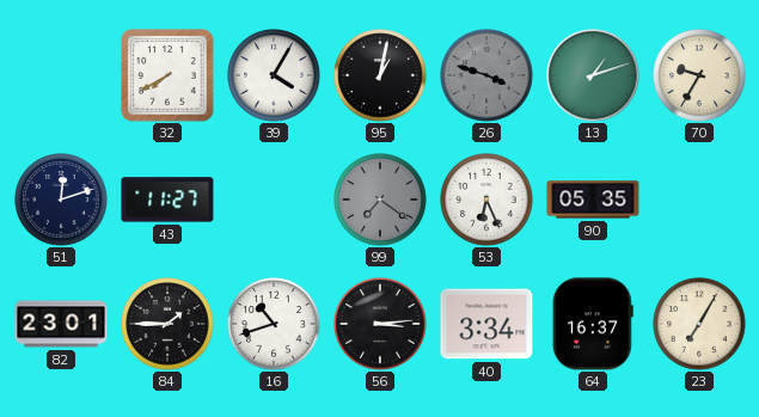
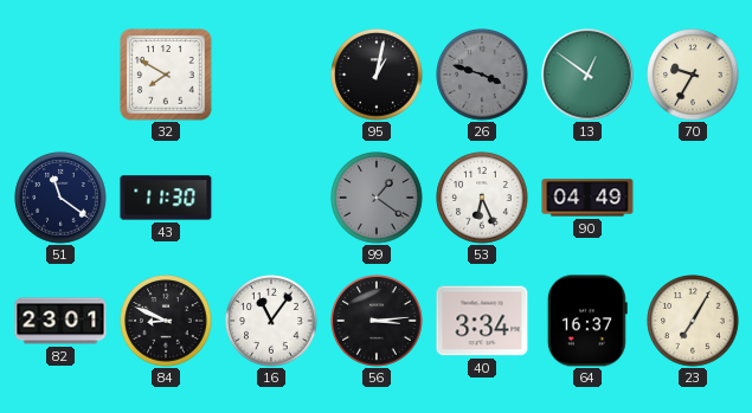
32: 7:40 -> 7:50 (166, 75)
39: 4:05 -> none (274, 75)
13: 1:12 -> 12:51 (587, 75)
51: 12:12 -> 11:21 (60, 198)
43: 11:27 -> 11:30 (166, 198)
99: 7:21 -> 1:21 (377, 198)
90: 05:35 -> 04:49 (587, 198)
84: 1:45 -> 8:49 (166, 321)
16: 10:42 -> 11:06 (271, 321)
